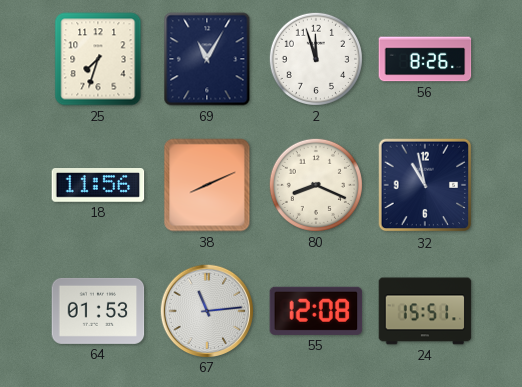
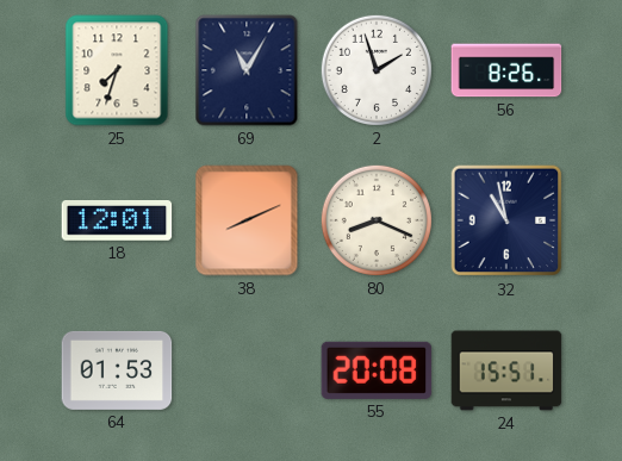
2: 11:57 -> 1:57 (377, 70)
18: 11:56 -> 12:01 (117, 220)
67: 11:14 -> none (206, 310)
55: 12:08 -> 20:08 (377, 370)
